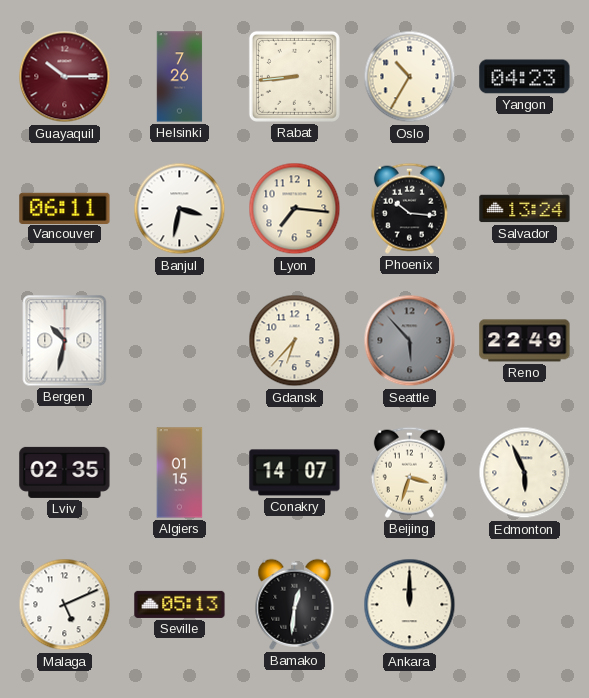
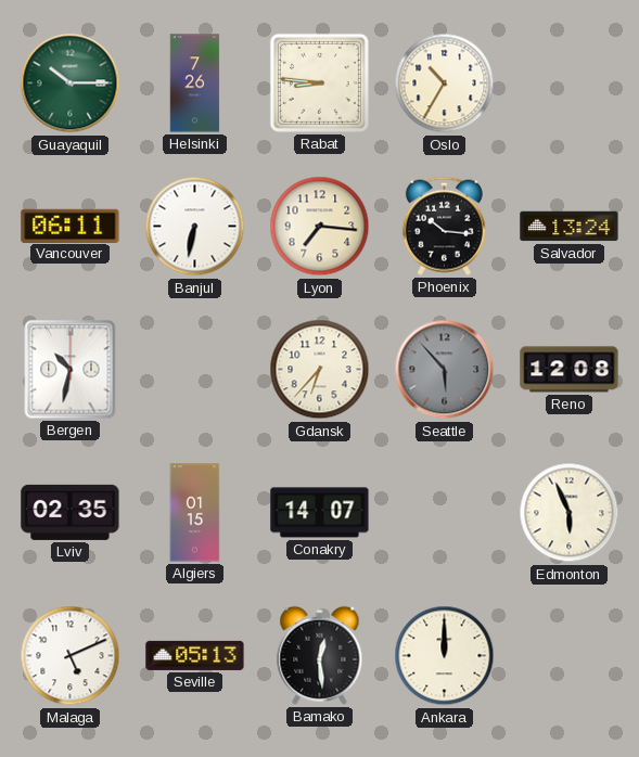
Guayaquil dial: burgundy -> green (71, 84)
Rabat: 8:44 -> 8:46 (319, 82)
Yangon: 04:23 -> none (525, 77)
Banjul: 3:32 -> 6:32 (195, 227)
Reno: 22:49 -> 12:08 (570, 370)
Beijing: 3:33 -> none (409, 472)
Bamako: 12:31 -> 12:29 (320, 655)
